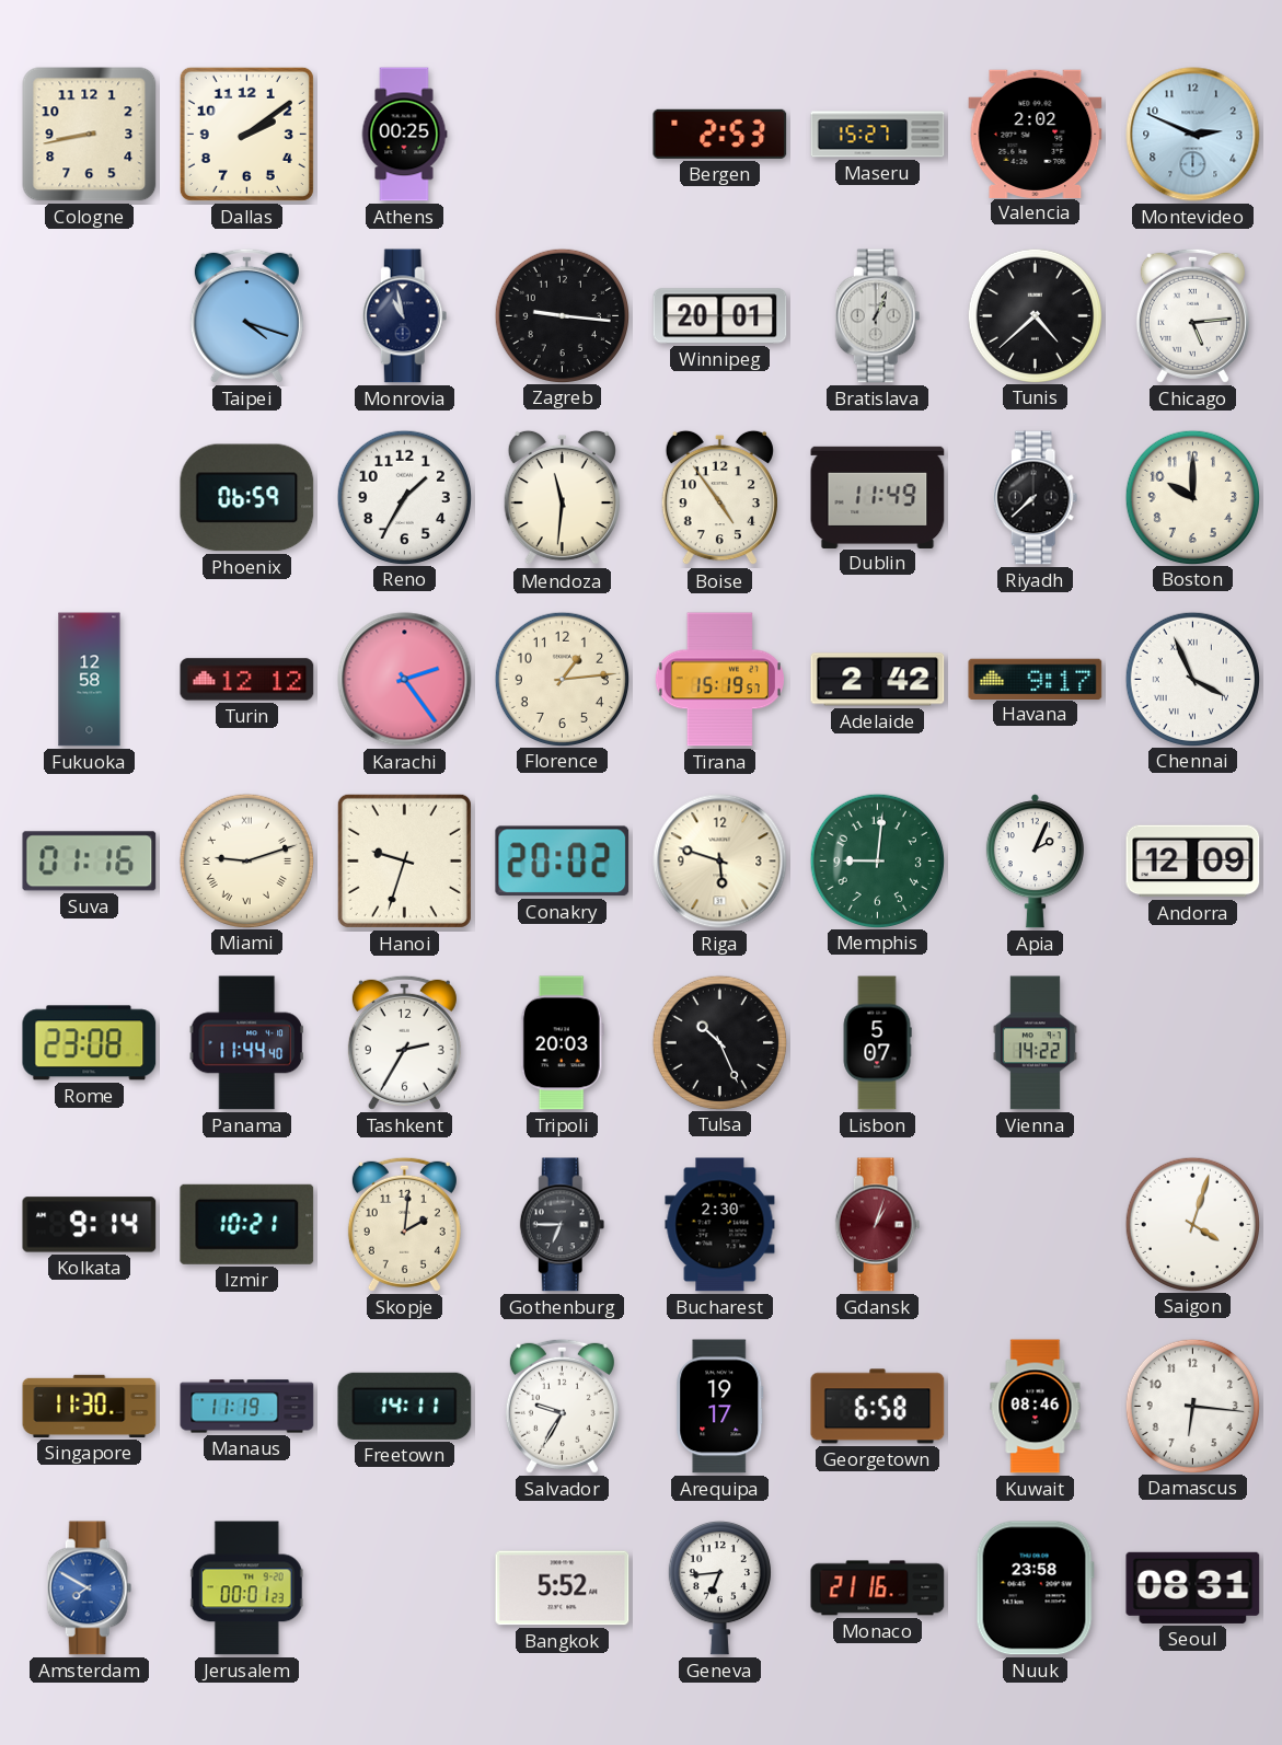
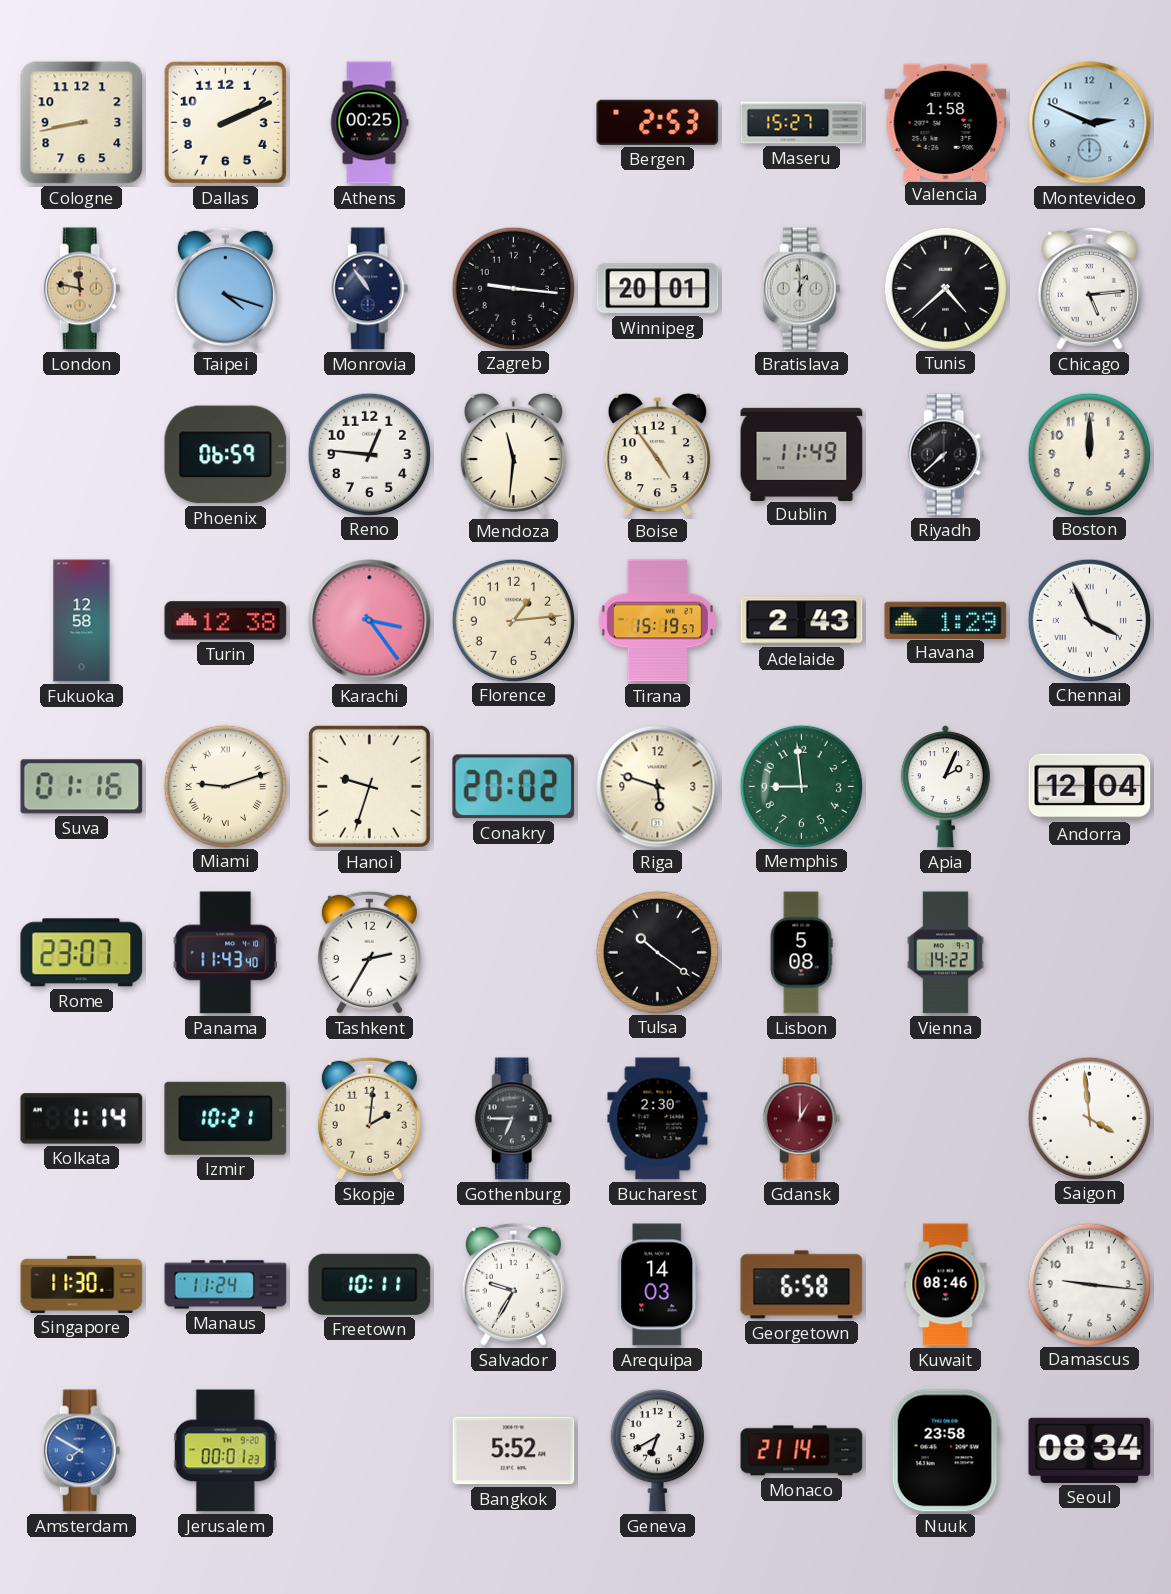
Dallas: 2:09 -> 2:11 (225, 122)
Valencia: 2:02 -> 1:58 (946, 122)
London: none -> 11:47 (82, 289)
Monrovia: 10:58 -> 10:54 (370, 289)
Bratislava: 1:04 -> 12:59 (802, 289)
Reno: 1:35 -> 12:46 (369, 454)
Boston: 10:00 -> 12:00 (1089, 454)
Turin: 12:12 -> 12:38 (226, 621)
Karachi: 2:24 -> 3:24 (370, 621)
Adelaide: 2:42 -> 2:43 (802, 621)
Havana: 9:17 -> 1:29 (946, 620)
Memphis: 9:01 -> 8:59 (801, 786)
Andorra: 12:09 -> 12:04 (1090, 787)
Rome: 23:08 -> 23:07 (82, 953)
Panama: 11:44 -> 11:43 (225, 953)
Tripoli: 20:03 -> none (562, 1043)
Tulsa: 10:26 -> 10:21 (657, 952)
Lisbon: 5:07 -> 5:08 (801, 953)
Kolkata: 9:14 -> 1:14 (82, 1119)
Gdansk: 1:03 -> 1:00 (802, 1119)
Saigon: 4:03 -> 3:59 (1089, 1118)
Manaus: 11:19 -> 11:24 (226, 1285)
Freetown: 14:11 -> 10:11 (370, 1284)
Arequipa: 19:17 -> 14:03 (658, 1285)
Damascus: 6:16 -> 9:16 (1089, 1284)
Geneva: 6:44 -> 6:40 (657, 1450)
Monaco: 21:16 -> 21:14 (802, 1451)
Seoul: 08:31 -> 08:34 (1090, 1450)
